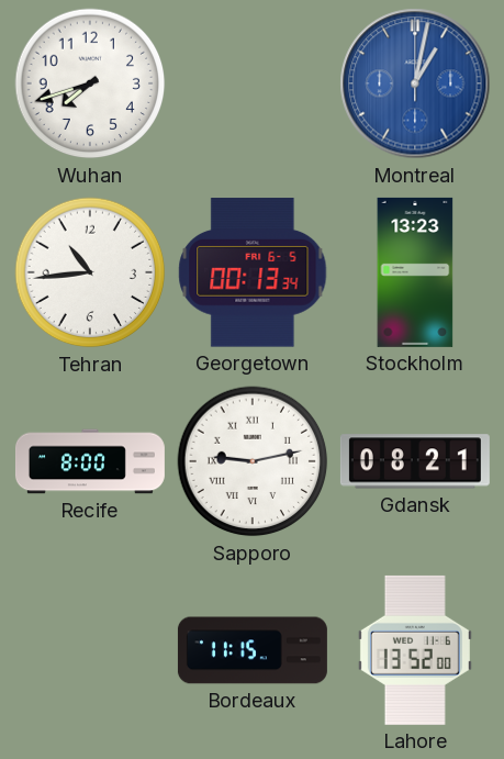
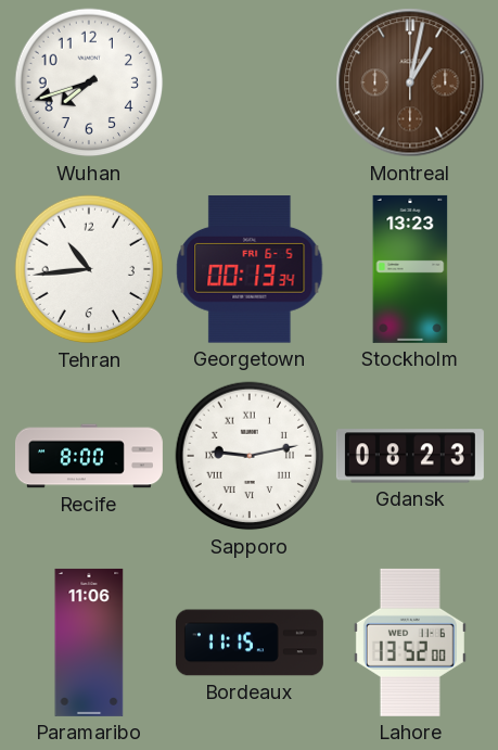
Montreal dial: blue -> brown (410, 82)
Gdansk: 08:21 -> 08:23 (410, 456)
Paramaribo: none -> 11:06 (89, 643)
